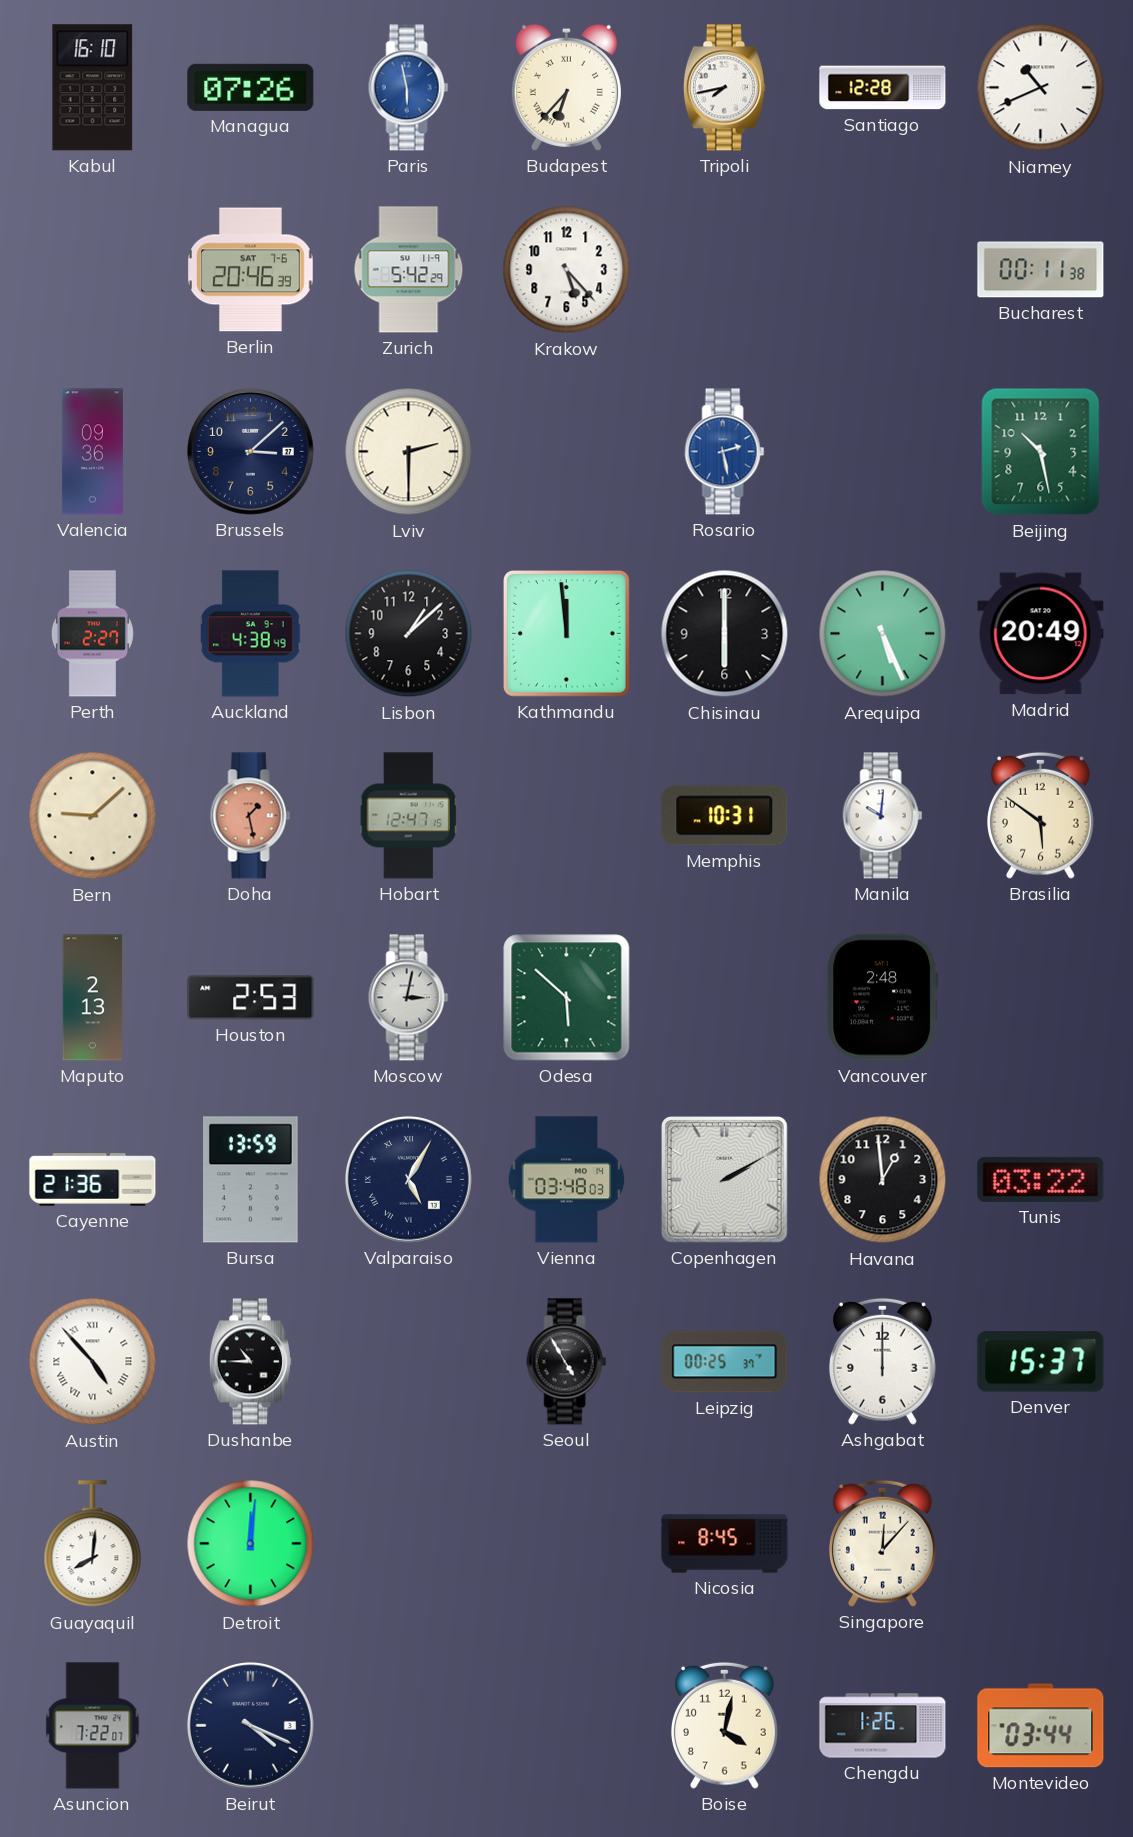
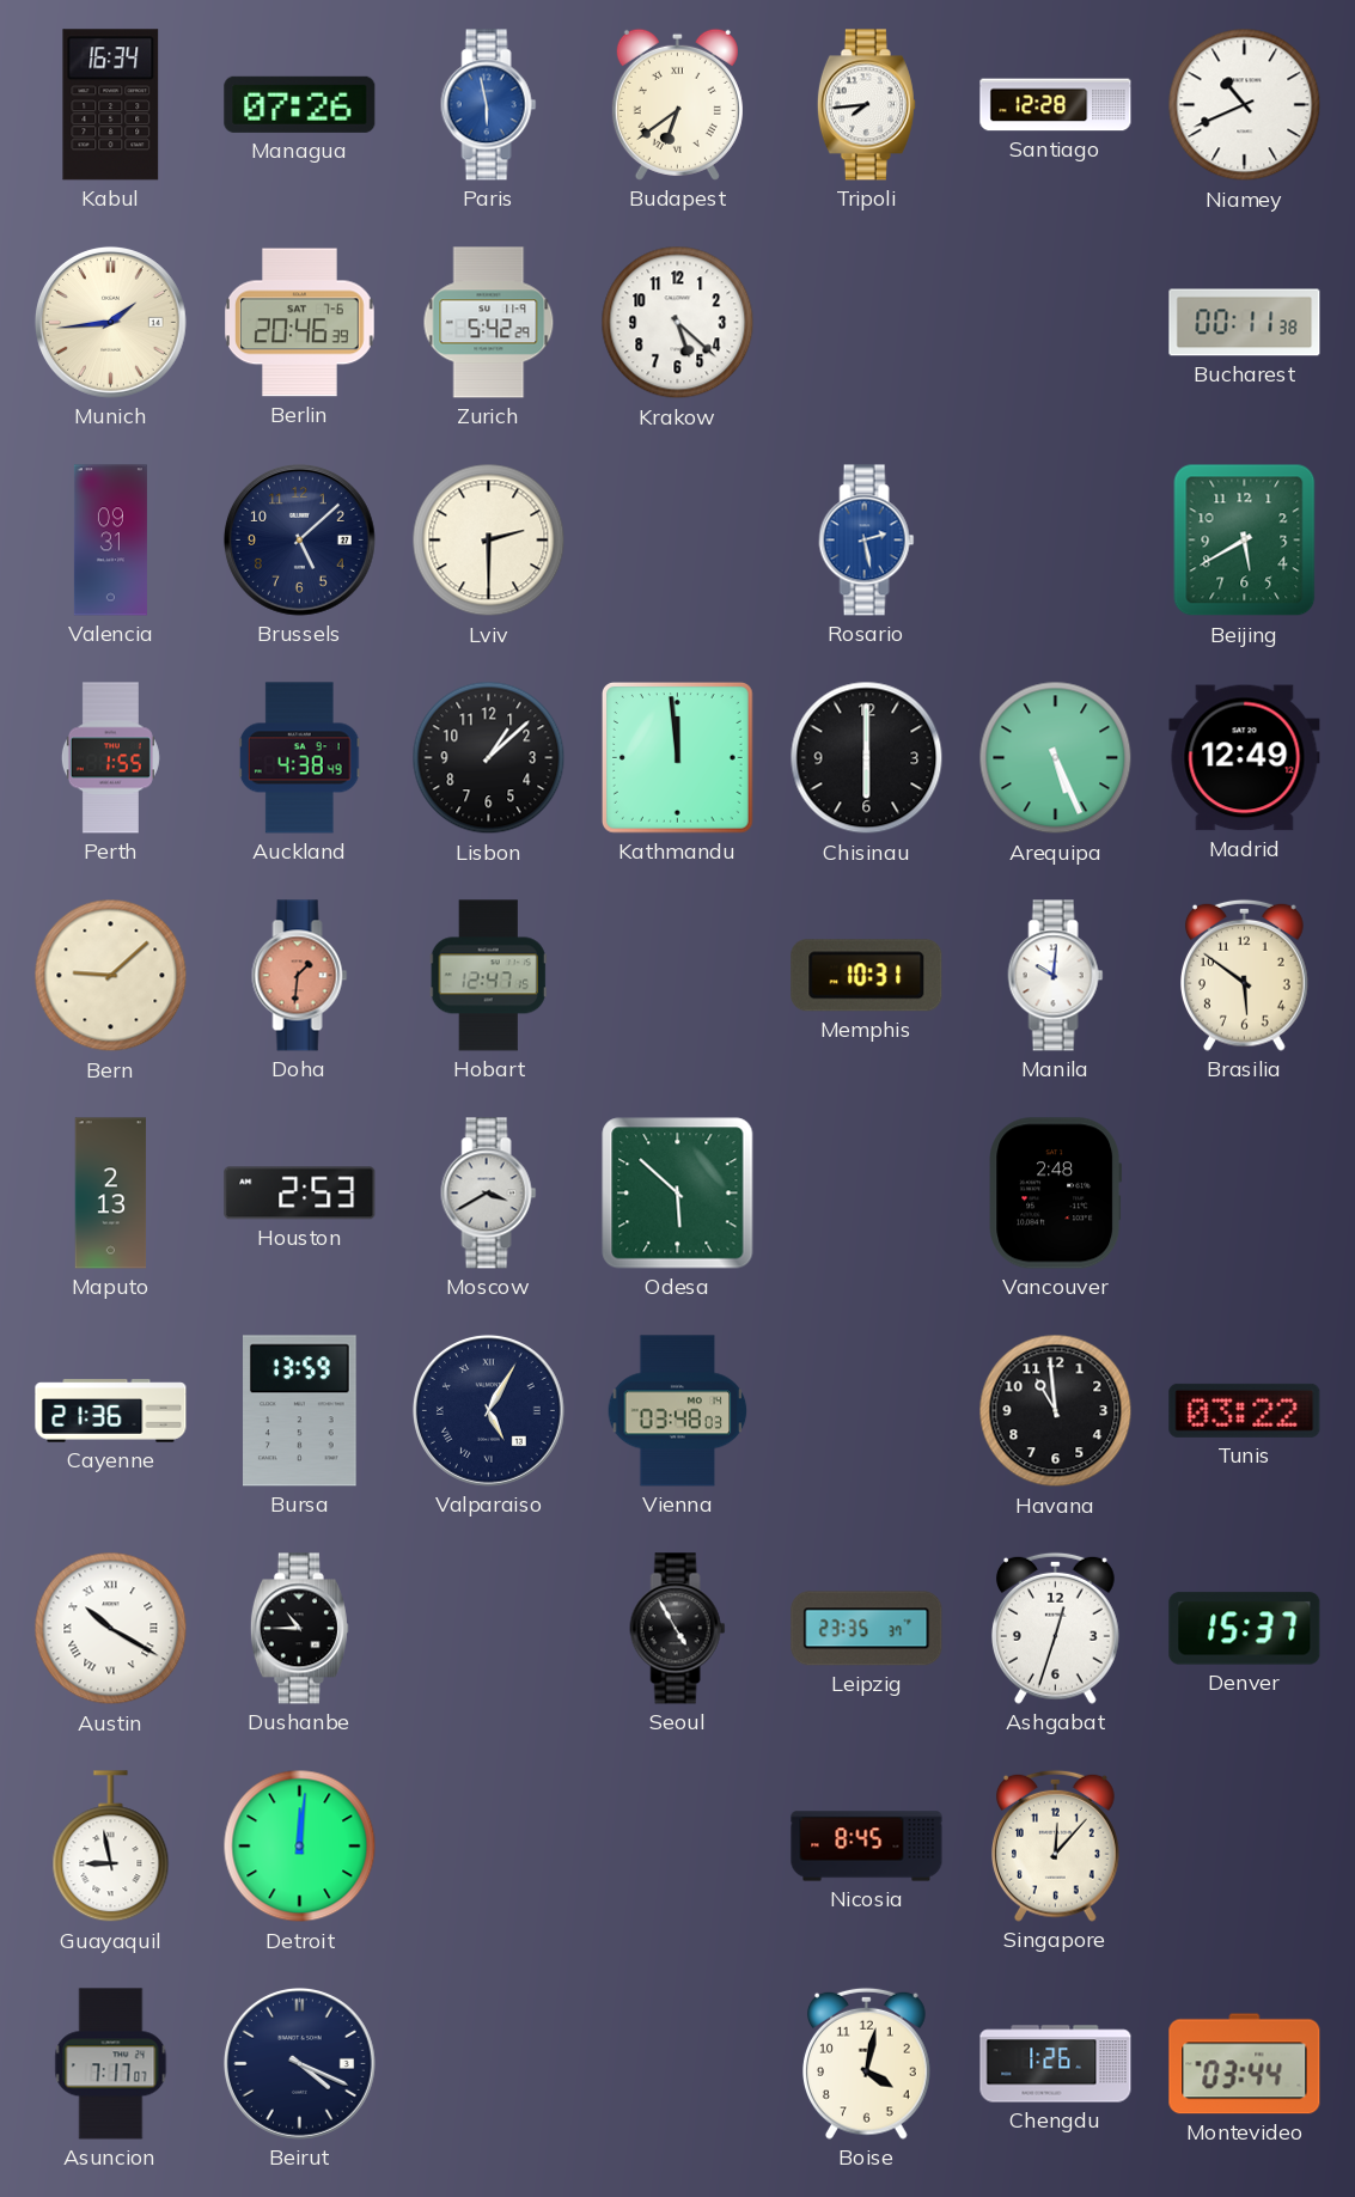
Kabul: 16:10 -> 16:34 (111, 105)
Budapest: 6:37 -> 6:39 (677, 104)
Tripoli: 7:43 -> 7:44 (866, 105)
Munich: none -> 1:44 (110, 322)
Krakow: 5:23 -> 5:22 (678, 323)
Valencia: 09:36 -> 09:31 (110, 541)
Brussels: 3:08 -> 5:08 (299, 539)
Beijing: 10:28 -> 5:40 (1245, 541)
Perth: 2:27 -> 1:55 (110, 758)
Madrid: 20:49 -> 12:49 (1245, 758)
Doha: 1:28 -> 1:31 (300, 976)
Moscow: 3:02 -> 3:40 (489, 1194)
Copenhagen: 2:10 -> none (724, 1179)
Havana: 12:59 -> 10:59 (1056, 1411)
Austin: 4:53 -> 10:20 (111, 1629)
Leipzig: 00:25 -> 23:35 (867, 1629)
Ashgabat: 12:00 -> 12:33 (1056, 1628)
Guayaquil: 8:01 -> 8:58 (111, 1847)
Asuncion: 7:22 -> 7:17 (111, 2064)
